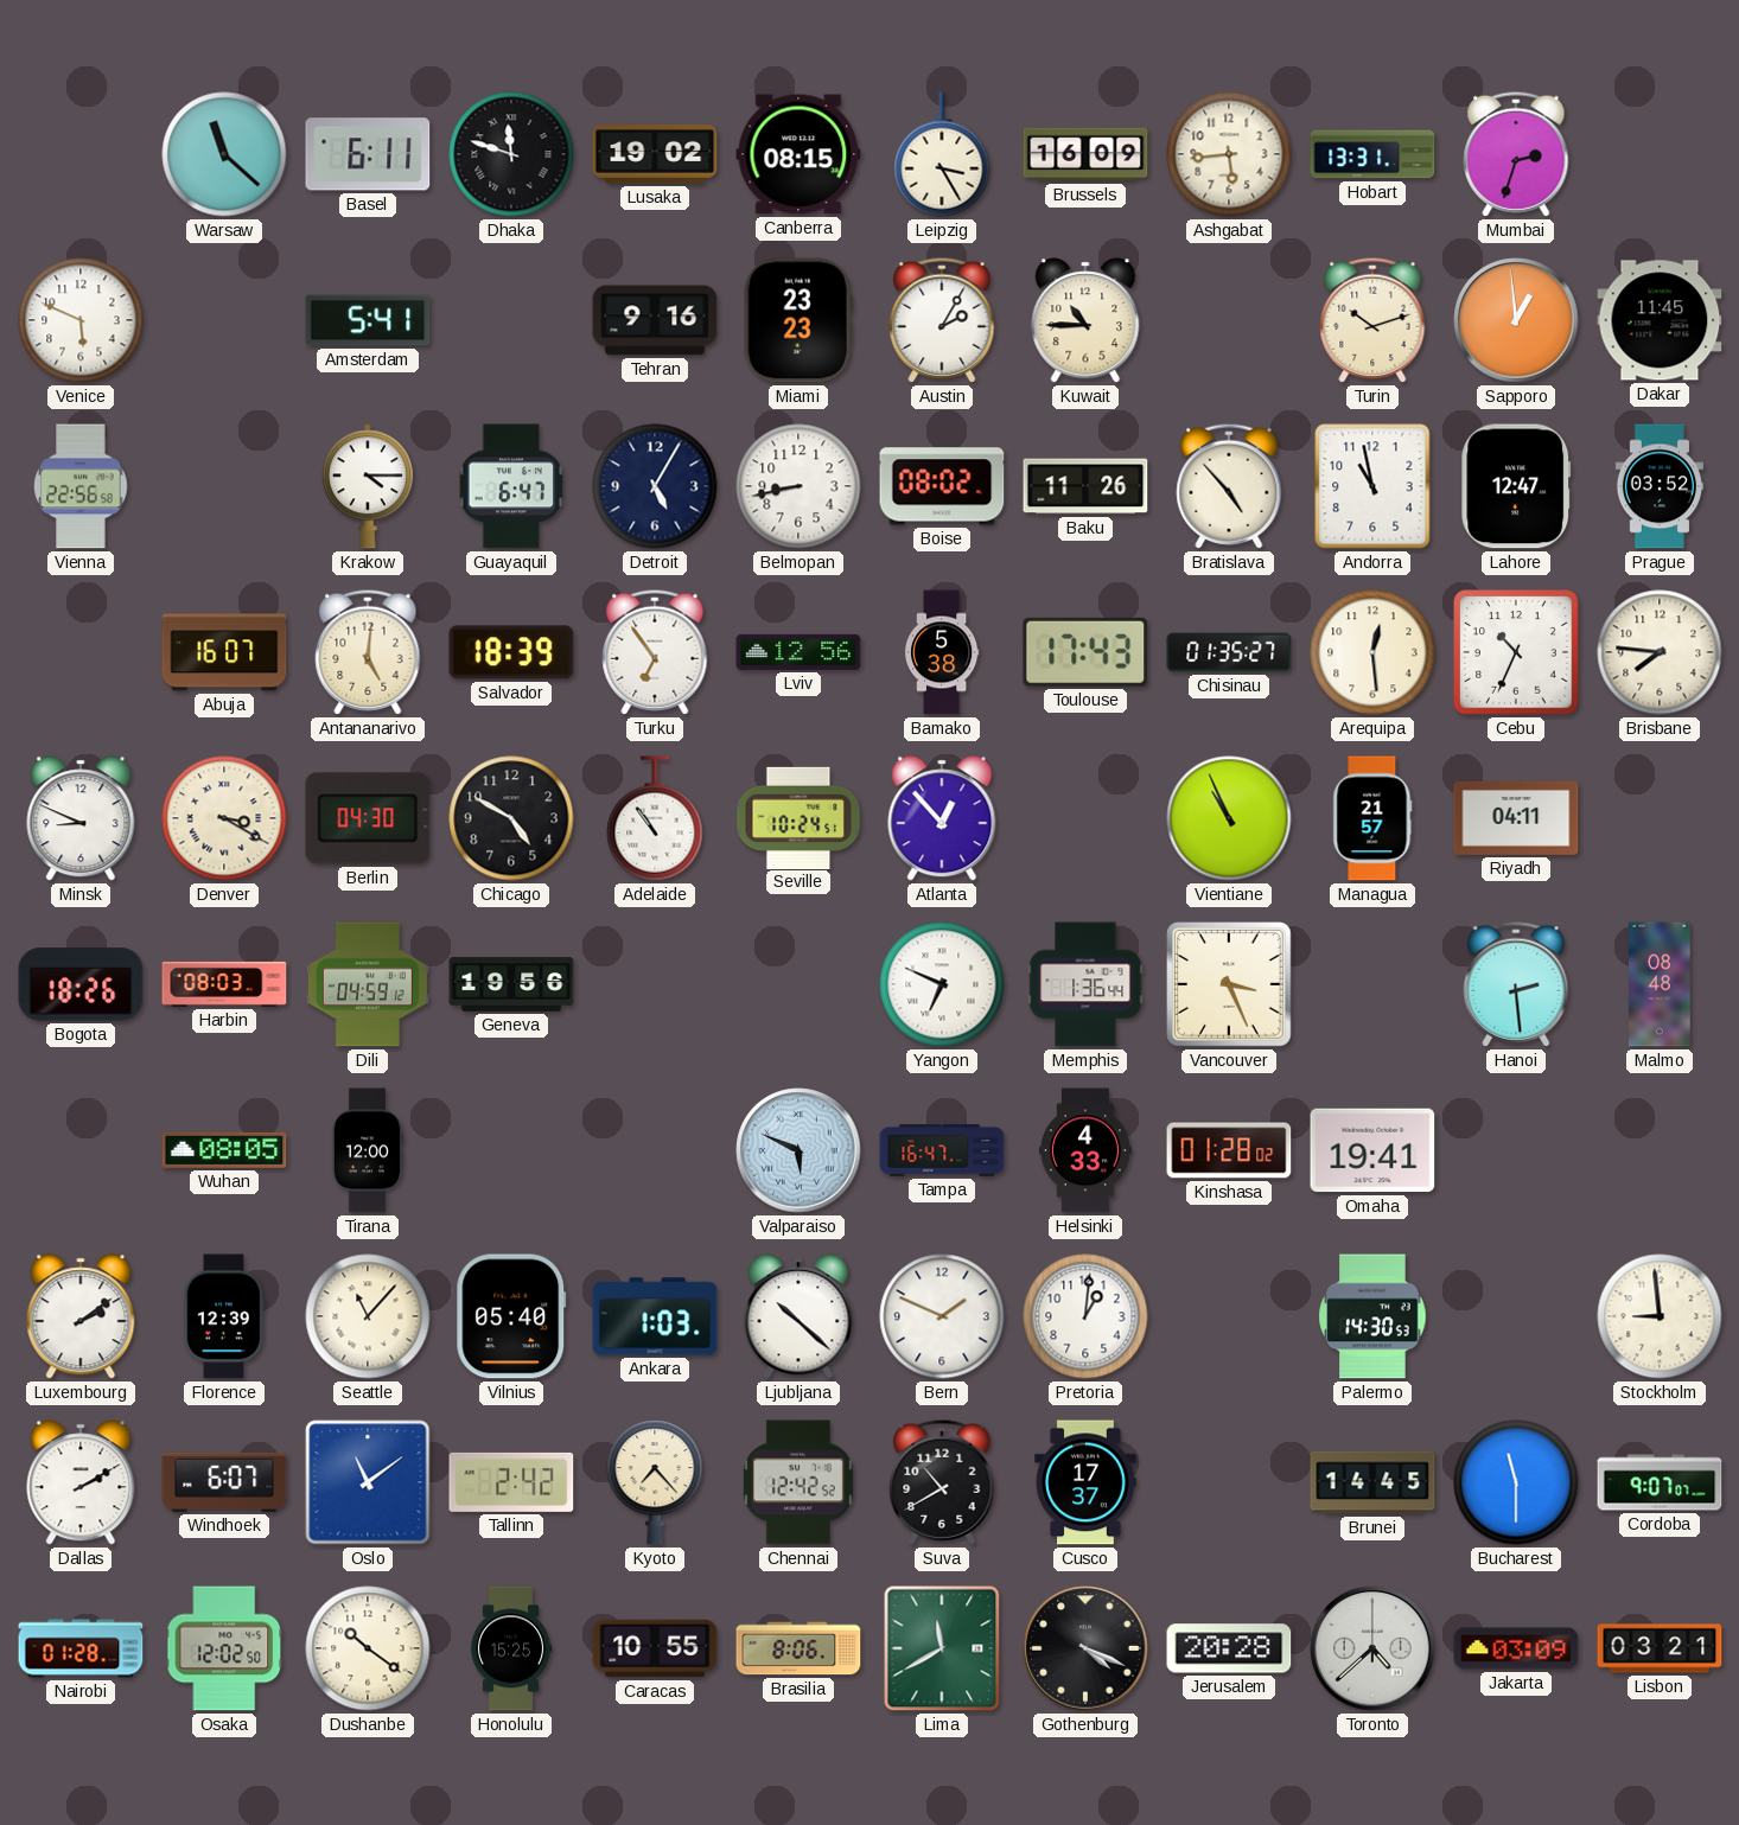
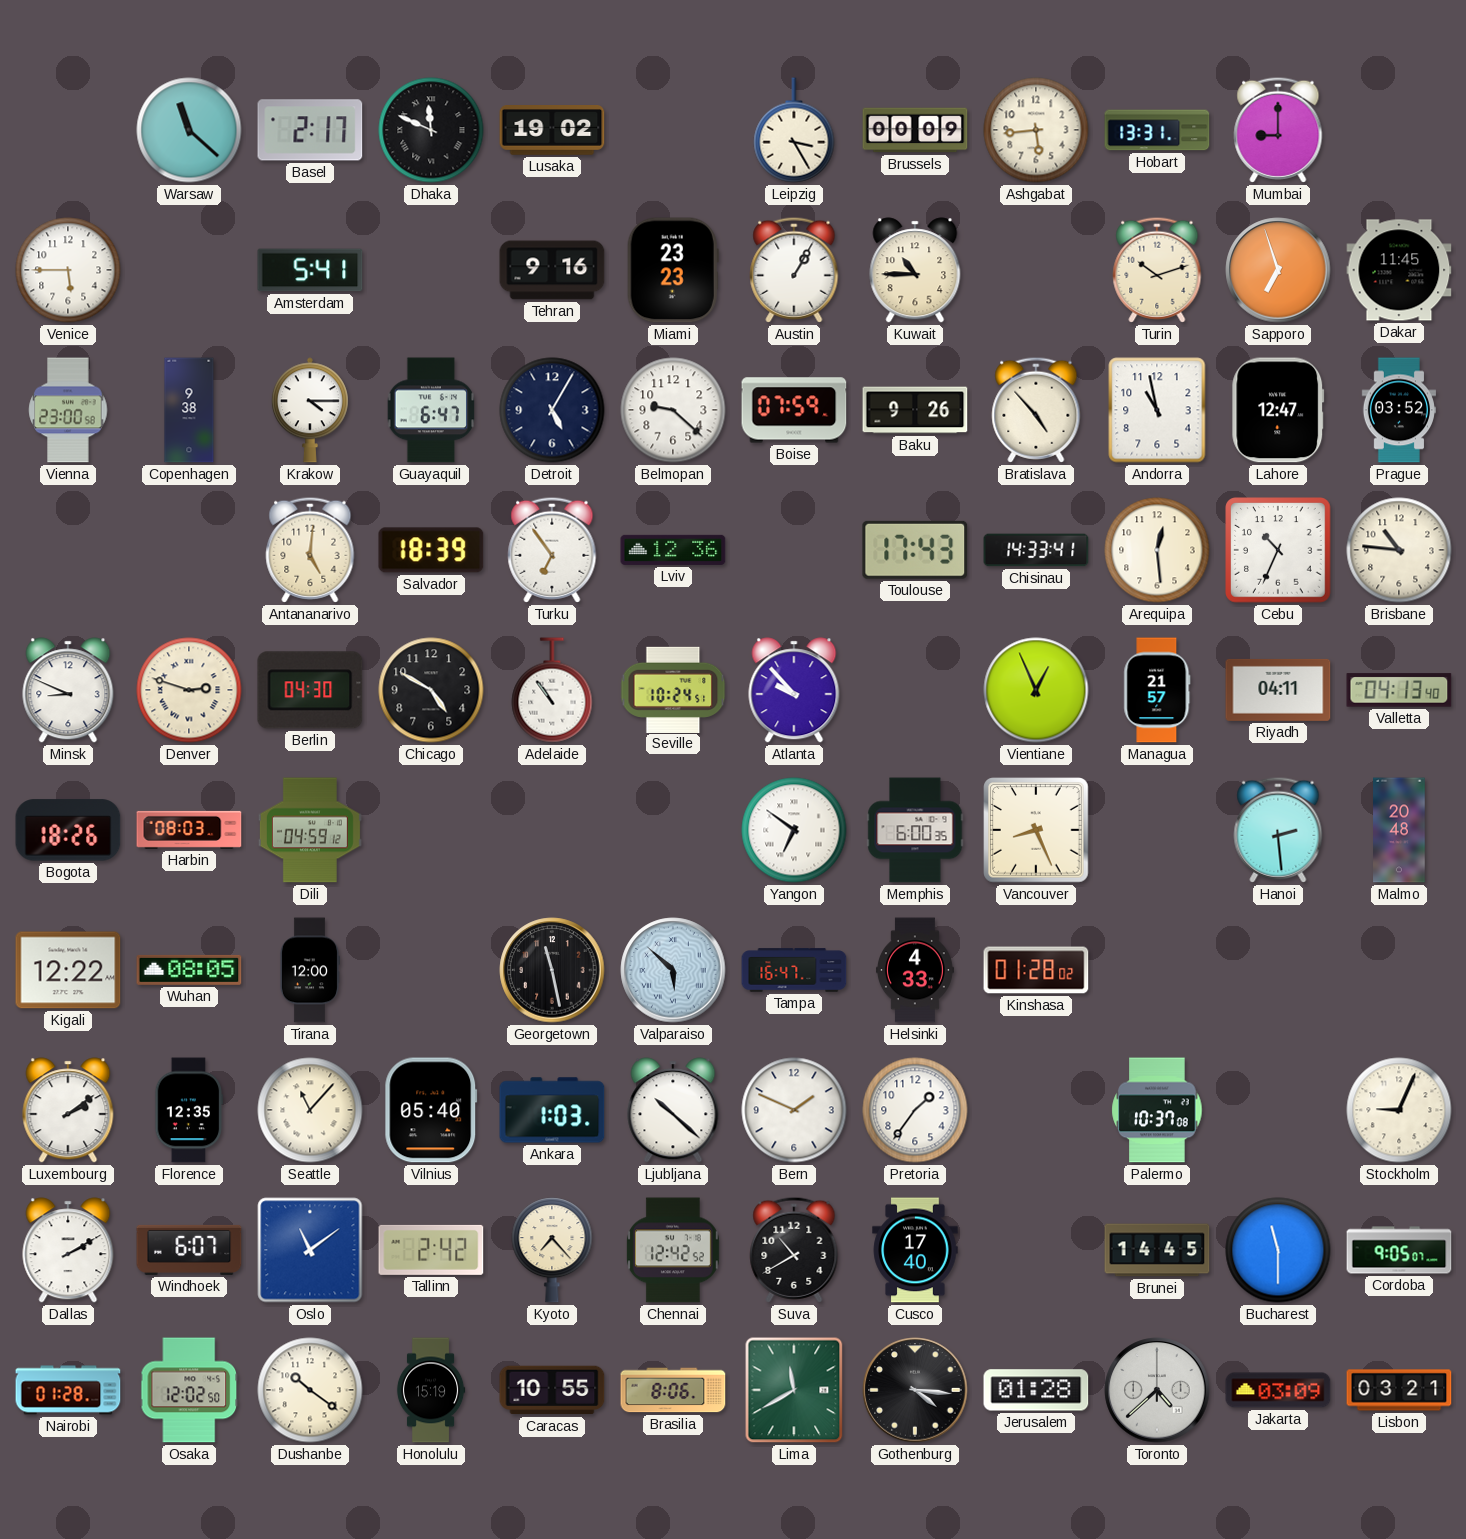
Basel: 6:11 -> 2:17 (310, 130)
Dhaka: 11:48 -> 11:49 (431, 130)
Canberra: 08:15 -> none (798, 154)
Brussels: 16:09 -> 00:09 (915, 130)
Mumbai: 2:33 -> 9:00 (1278, 130)
Venice: 5:49 -> 5:45 (68, 270)
Austin: 2:05 -> 1:05 (794, 270)
Sapporo: 12:59 -> 6:57 (1278, 270)
Vienna: 22:56 -> 23:00 (68, 410)
Copenhagen: none -> 9:38 (189, 410)
Belmopan: 8:43 -> 9:22 (673, 410)
Boise: 08:02 -> 07:59 (794, 410)
Baku: 11:26 -> 9:26 (915, 410)
Abuja: 16:07 -> none (224, 652)
Lviv: 12:56 -> 12:36 (673, 550)
Bamako: 5:38 -> none (942, 652)
Chisinau: 01:35 -> 14:33 (1036, 550)
Brisbane: 7:46 -> 10:46 (1399, 550)
Denver: 3:20 -> 2:48 (189, 690)
Atlanta: 12:53 -> 9:53 (794, 690)
Vientiane: 10:56 -> 12:56 (1036, 690)
Valletta: none -> 04:13 (1399, 690)
Geneva: 19:56 -> none (511, 984)
Yangon: 6:49 -> 6:51 (794, 830)
Memphis: 1:36 -> 6:00 (915, 830)
Vancouver: 3:26 -> 8:26 (1036, 830)
Malmo: 08:48 -> 20:48 (1399, 830)
Kigali: none -> 12:22 (68, 970)
Georgetown: none -> 11:28 (552, 970)
Valparaiso: 5:49 -> 5:52 (673, 970)
Omaha: 19:41 -> none (1372, 1150)
Florence: 12:39 -> 12:35 (189, 1110)
Pretoria: 1:01 -> 1:36 (915, 1110)
Palermo: 14:30 -> 10:37 (1157, 1110)
Stockholm: 8:59 -> 9:04 (1399, 1110)
Cusco: 17:37 -> 17:40 (915, 1250)
Cordoba: 9:07 -> 9:05 (1399, 1250)
Honolulu: 15:25 -> 15:19 (431, 1390)
Gothenburg: 4:19 -> 4:16 (915, 1390)
Jerusalem: 20:28 -> 01:28 (1036, 1390)
